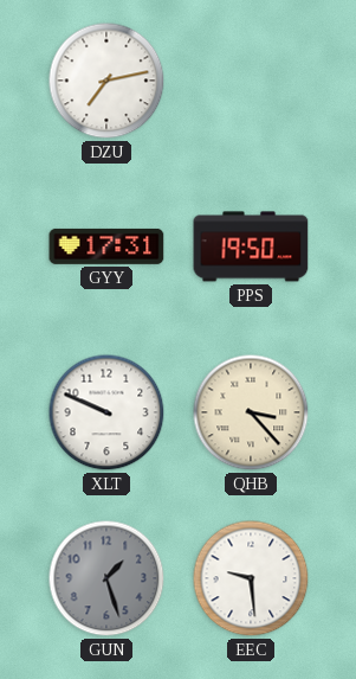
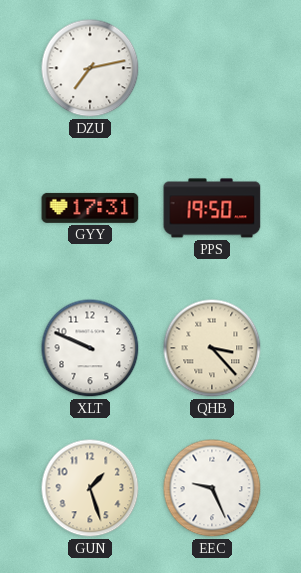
GUN dial: grey -> cream (90, 488)
EEC: 9:29 -> 9:26 (212, 488)
